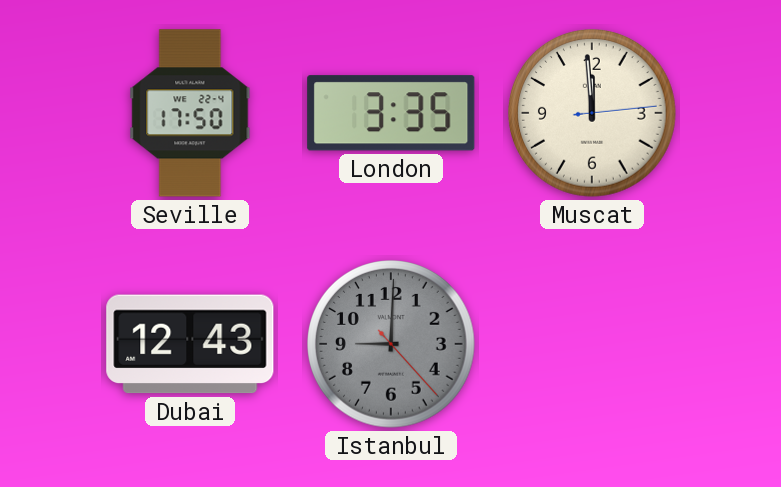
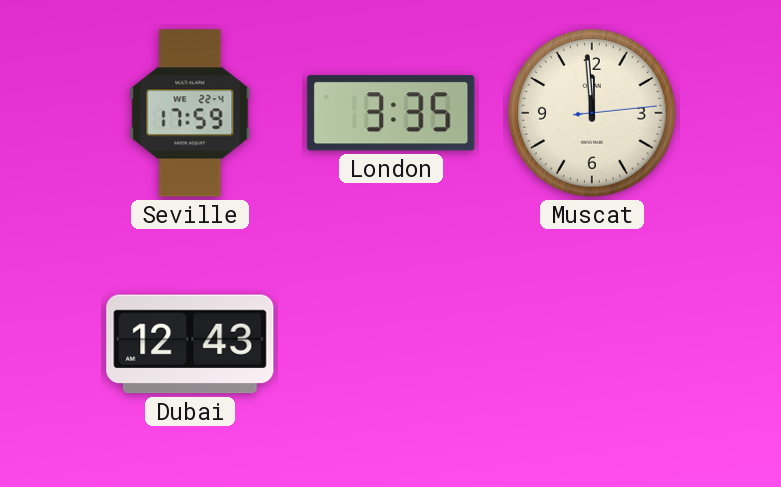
Seville: 17:50 -> 17:59 (190, 113)
Istanbul: 9:00 -> none (391, 345)
